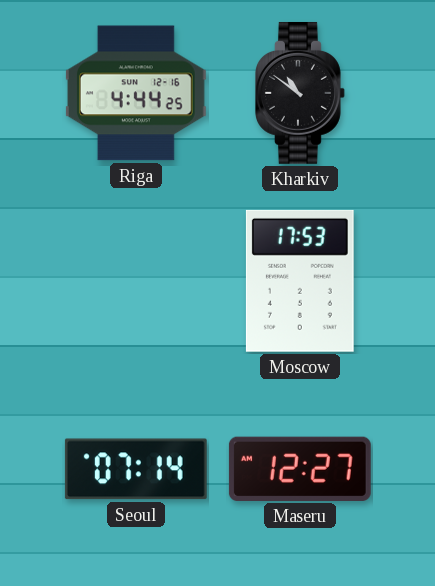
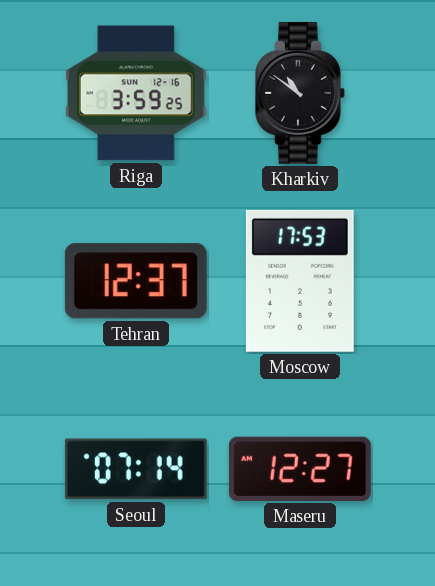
Riga: 4:44 -> 3:59 (136, 93)
Tehran: none -> 12:37 (136, 281)
